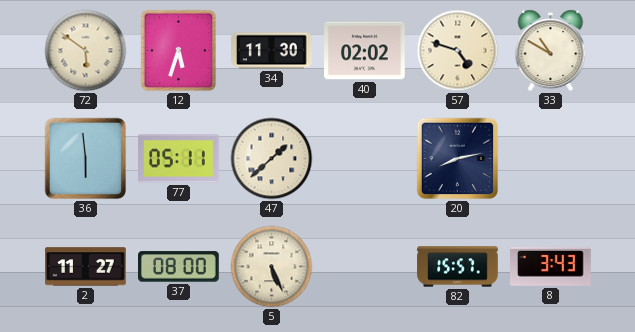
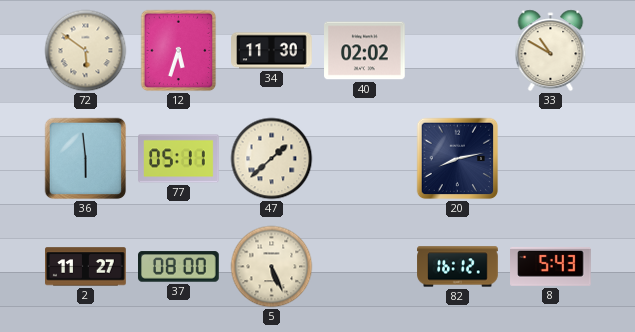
57: 4:48 -> none (458, 51)
82: 15:57 -> 16:12 (458, 267)
8: 3:43 -> 5:43 (551, 266)
